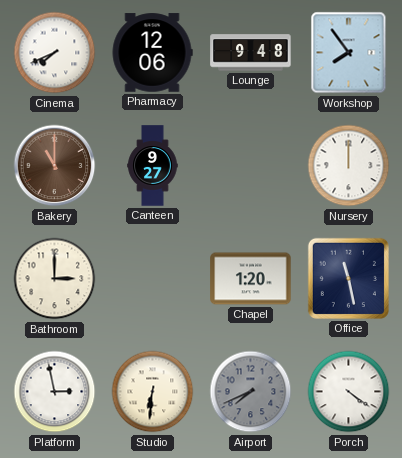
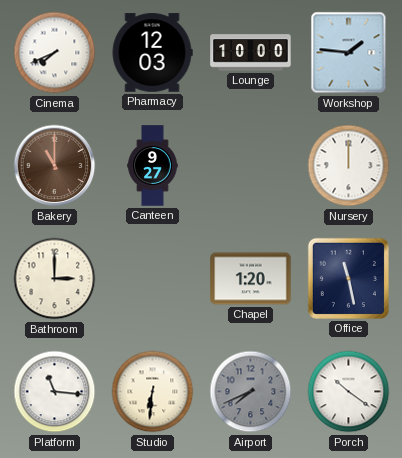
Pharmacy: 12:06 -> 12:03 (152, 53)
Lounge: 9:48 -> 10:00 (251, 53)
Workshop: 7:54 -> 1:46 (349, 53)
Platform: 2:58 -> 11:16 (55, 392)
Porch: 4:21 -> 10:21 (349, 392)
